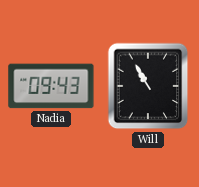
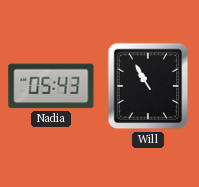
Nadia: 09:43 -> 05:43 (51, 86)
